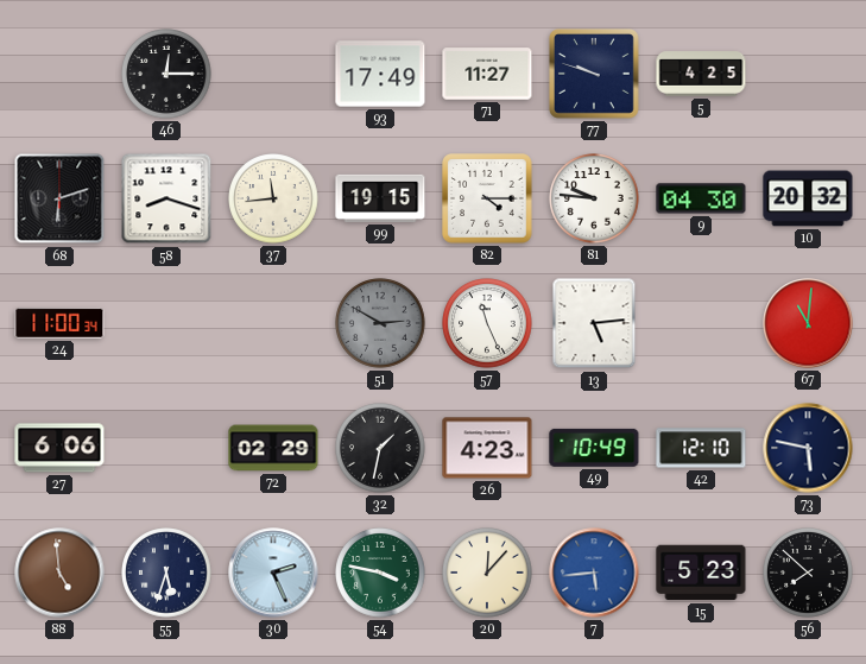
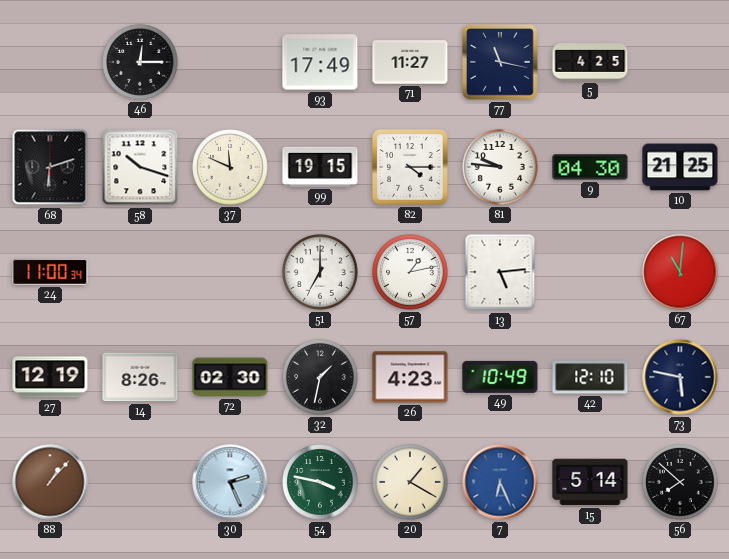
77: 9:48 -> 11:17 (501, 63)
58: 8:18 -> 10:18 (140, 167)
37: 11:44 -> 11:49 (230, 167)
10: 20:32 -> 21:25 (680, 167)
51: 2:50 -> 7:00 (320, 272)
51 dial: grey -> white (320, 272)
57: 11:26 -> 1:13 (410, 272)
27: 6:06 -> 12:19 (50, 377)
14: none -> 8:26 (140, 377)
72: 02:29 -> 02:30 (230, 377)
88: 4:59 -> 1:07 (50, 482)
55: 5:33 -> none (166, 573)
20: 12:07 -> 1:20 (410, 482)
7: 5:44 -> 6:26 (500, 482)
15: 5:23 -> 5:14 (590, 482)
